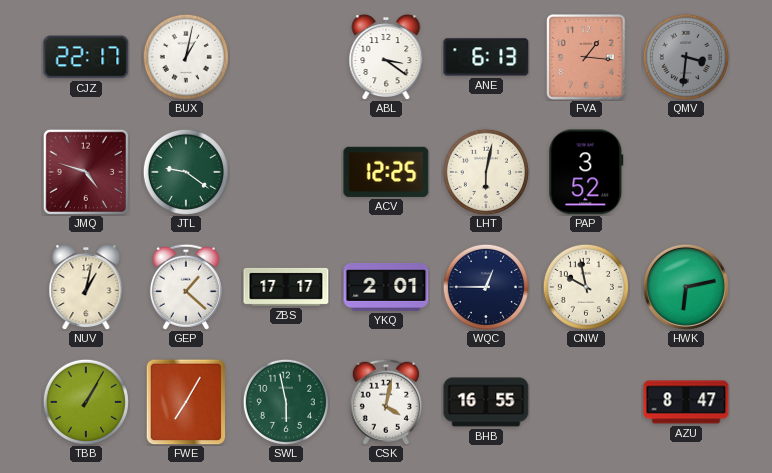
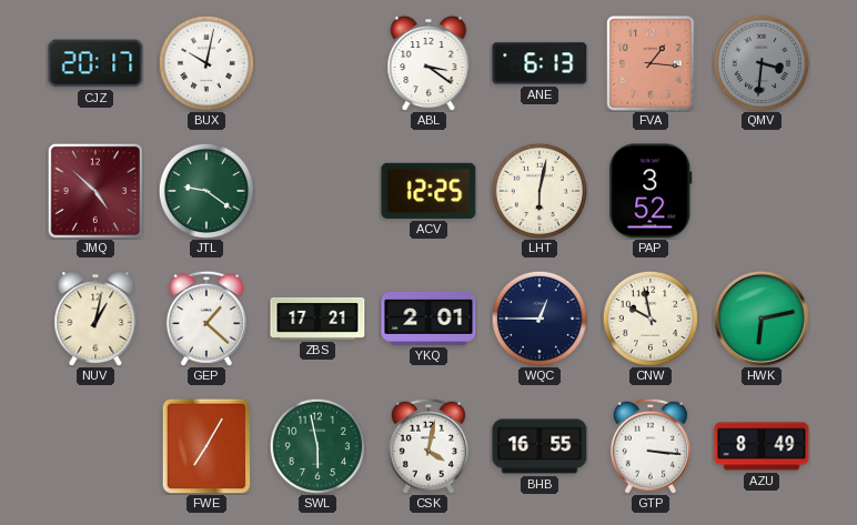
CJZ: 22:17 -> 20:17 (95, 63)
BUX: 1:02 -> 10:02 (206, 63)
JMQ: 4:48 -> 4:52 (95, 191)
ZBS: 17:17 -> 17:21 (317, 319)
TBB: 1:05 -> none (86, 402)
GTP: none -> 3:16 (651, 446)
AZU: 8:47 -> 8:49 (762, 446)
